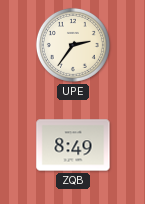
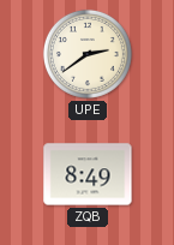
UPE: 2:36 -> 2:39 (88, 54)
